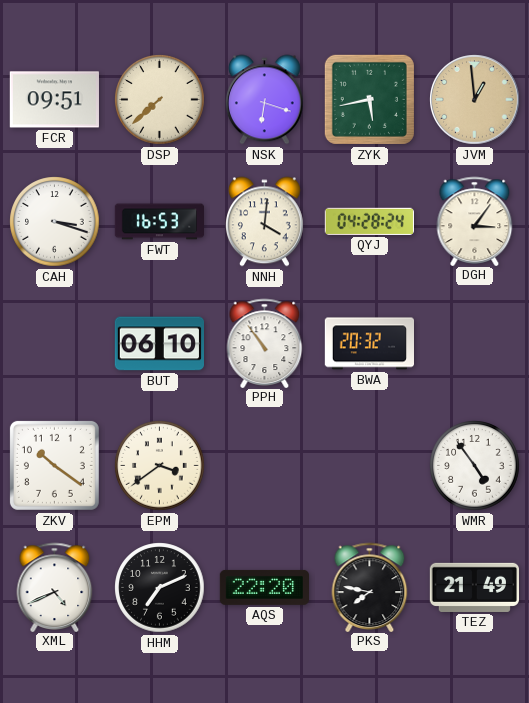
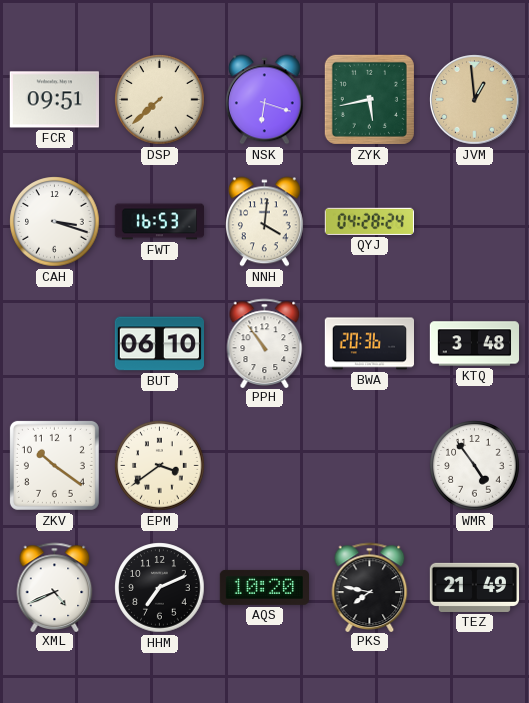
DGH: 3:06 -> none (475, 221)
BWA: 20:32 -> 20:36 (370, 344)
KTQ: none -> 3:48 (475, 344)
AQS: 22:20 -> 10:20 (264, 587)
